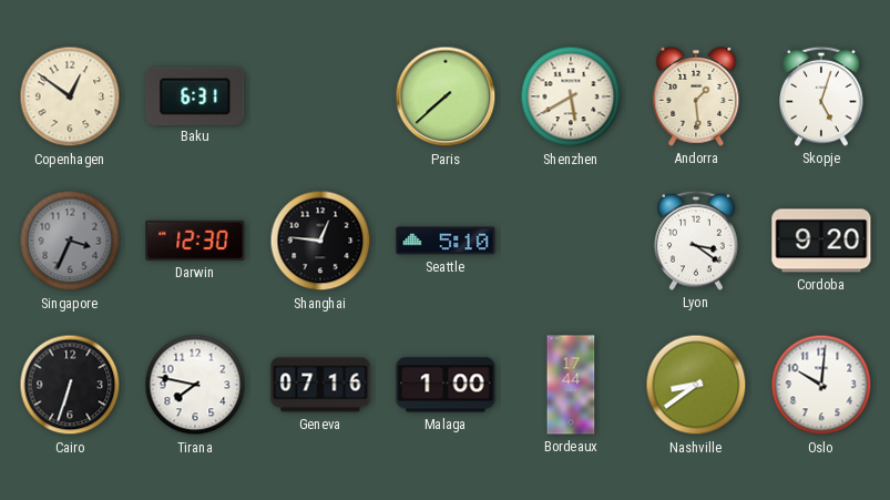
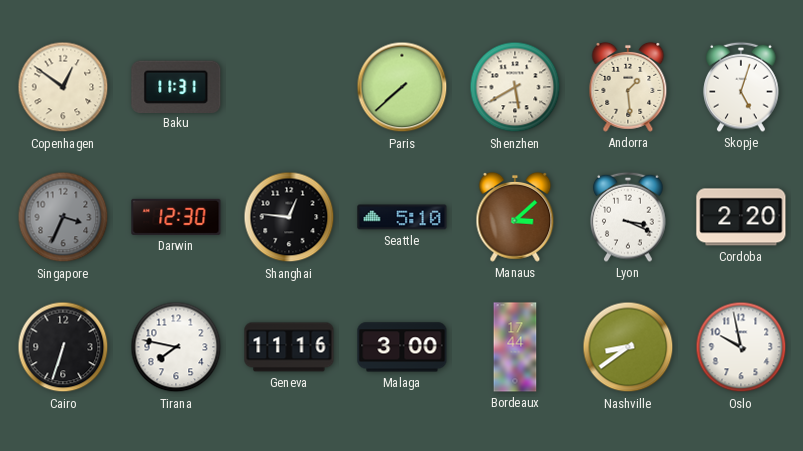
Baku: 6:31 -> 11:31 (176, 86)
Manaus: none -> 3:08 (515, 217)
Lyon: 3:21 -> 3:19 (628, 217)
Cordoba: 9:20 -> 2:20 (741, 217)
Geneva: 07:16 -> 11:16 (289, 347)
Malaga: 1:00 -> 3:00 (402, 347)
Oslo: 10:01 -> 9:58 (741, 347)
